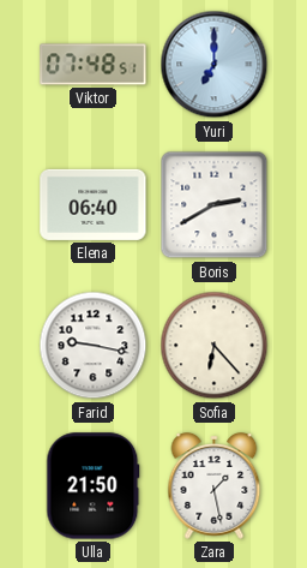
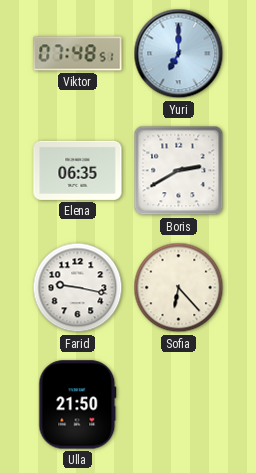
Elena: 06:40 -> 06:35 (78, 170)
Zara: 1:28 -> none (215, 486)
